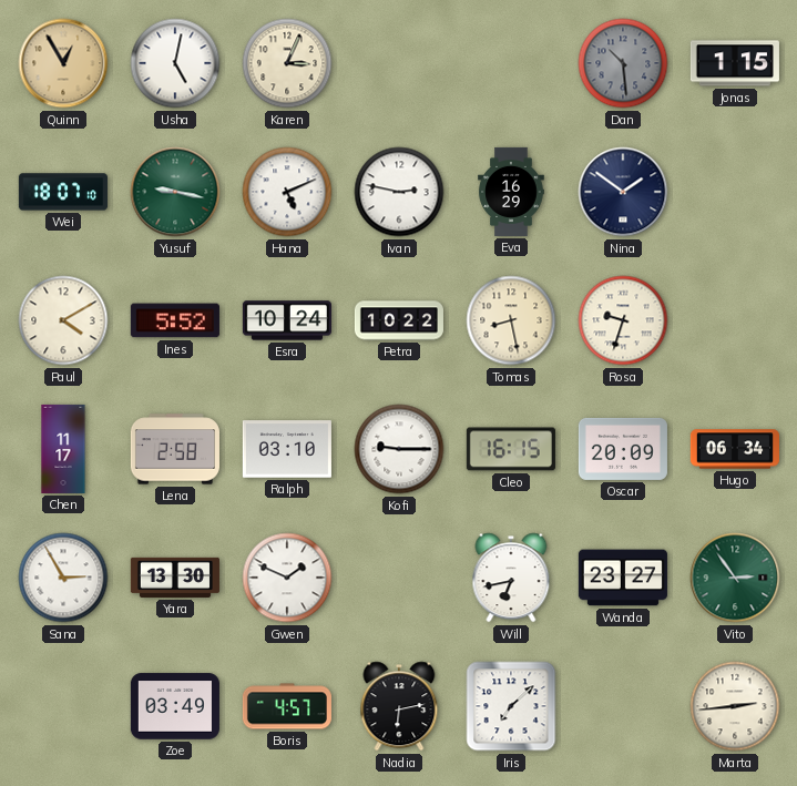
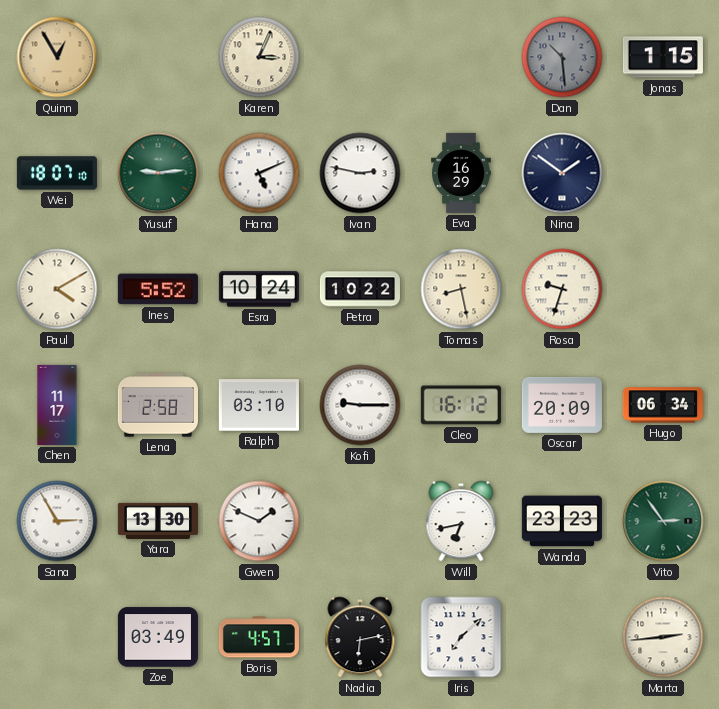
Usha: 5:02 -> none (175, 63)
Yusuf: 9:17 -> 9:14 (158, 173)
Cleo: 16:15 -> 16:12 (461, 405)
Wanda: 23:27 -> 23:23 (562, 521)
